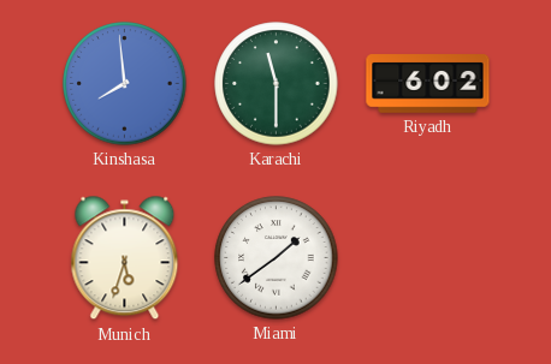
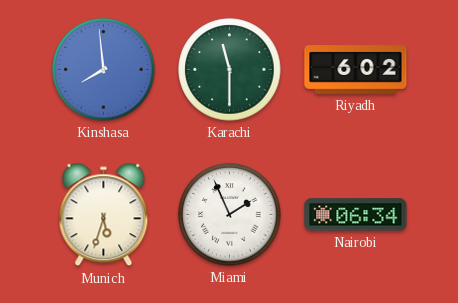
Miami: 1:39 -> 1:56 (230, 215)
Nairobi: none -> 06:34 (356, 215)
